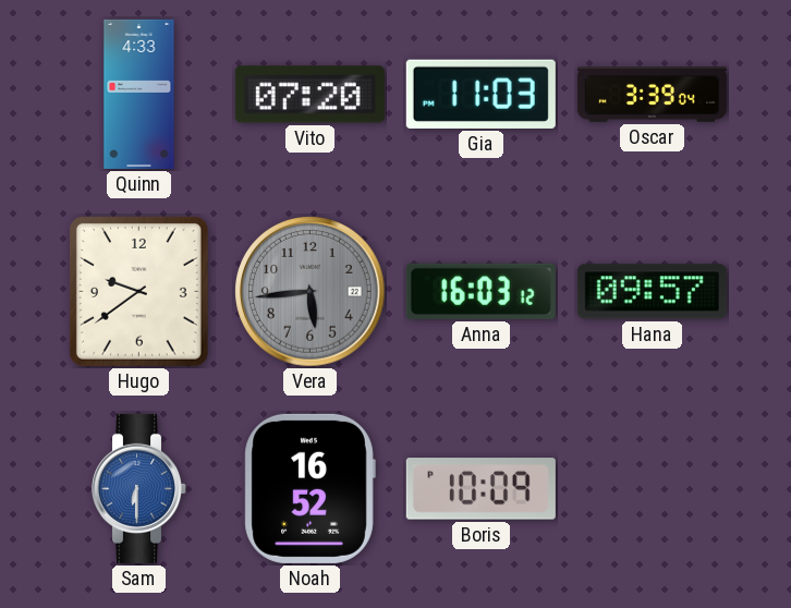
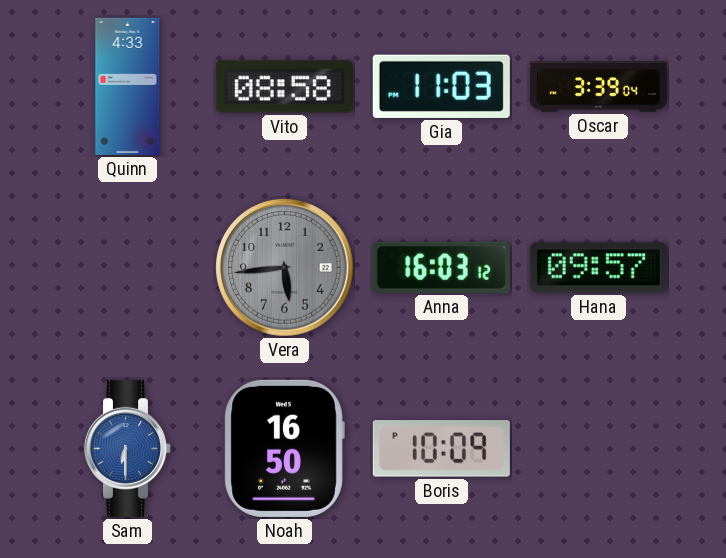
Vito: 07:20 -> 08:58 (284, 87)
Hugo: 9:39 -> none (138, 291)
Noah: 16:52 -> 16:50 (284, 448)
